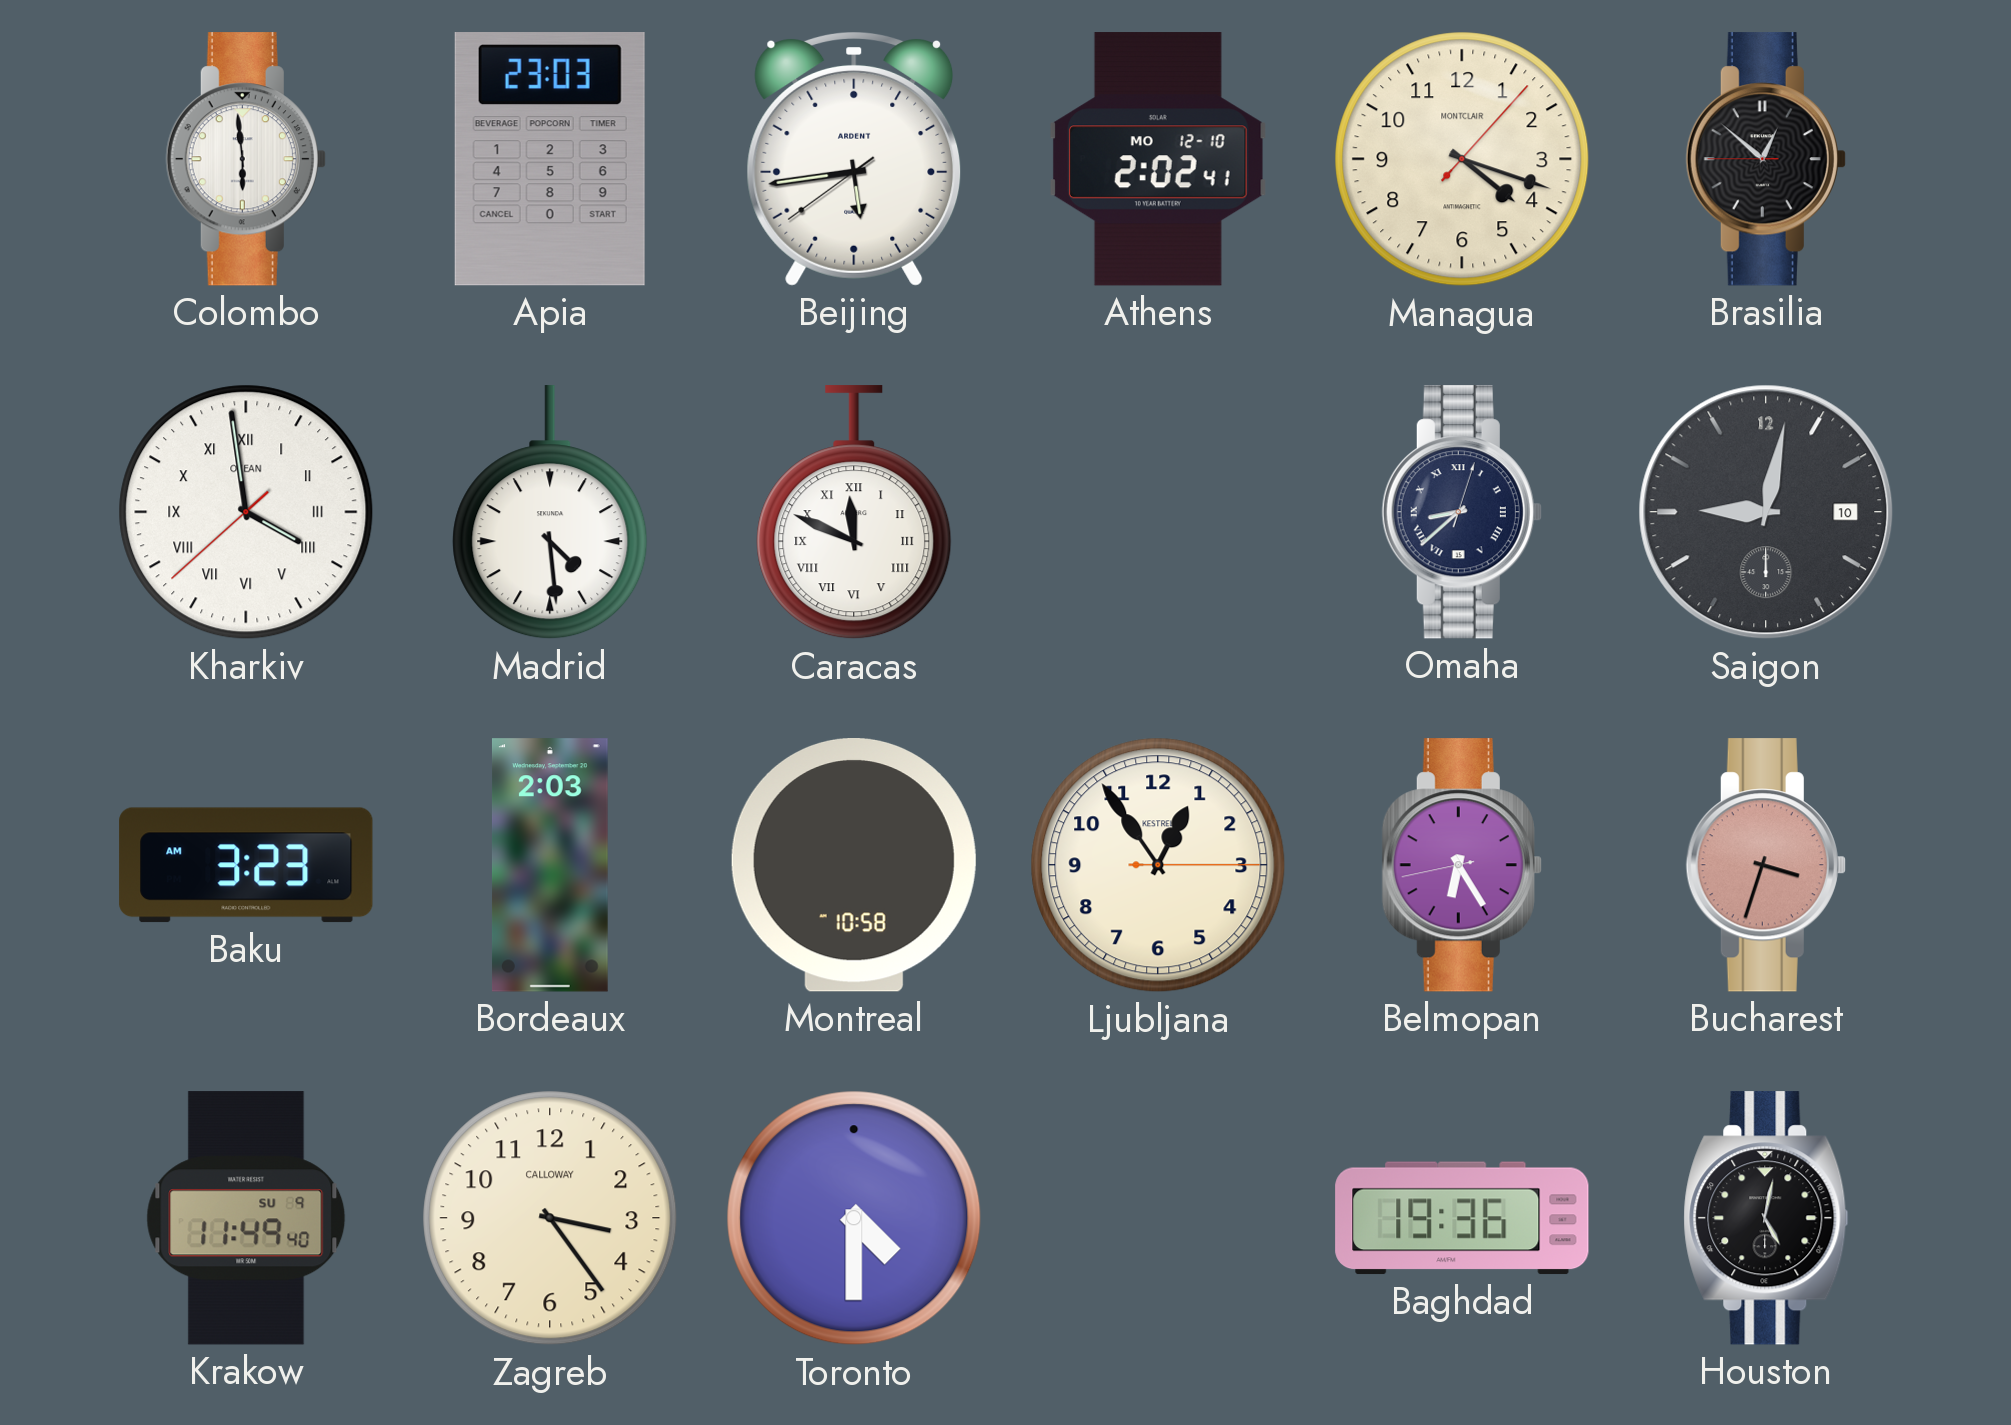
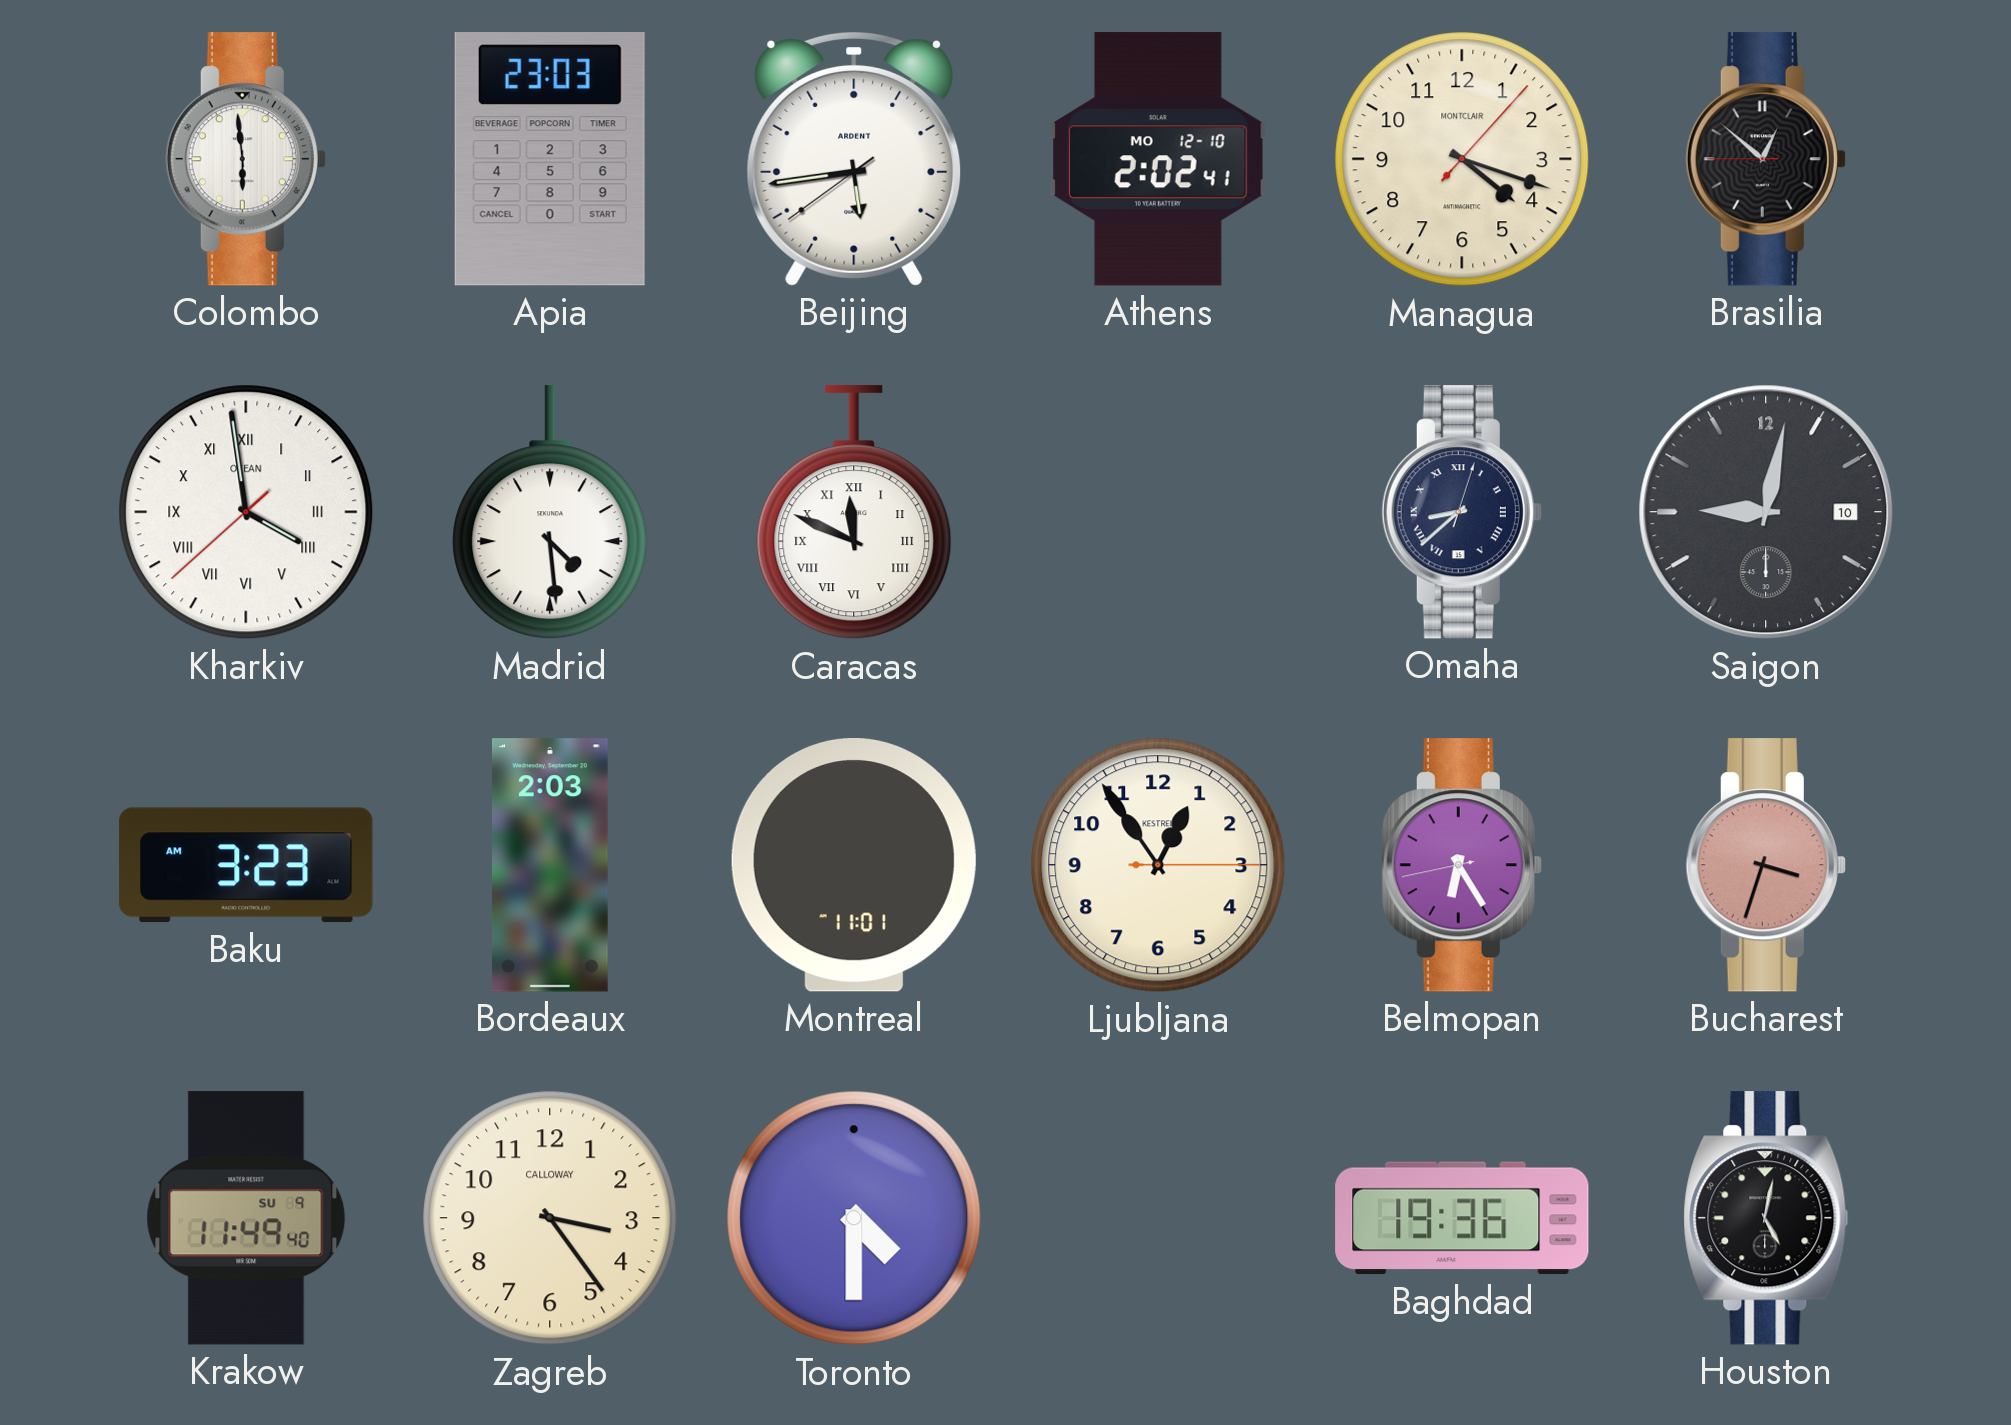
Montreal: 10:58 -> 11:01 (854, 866)
